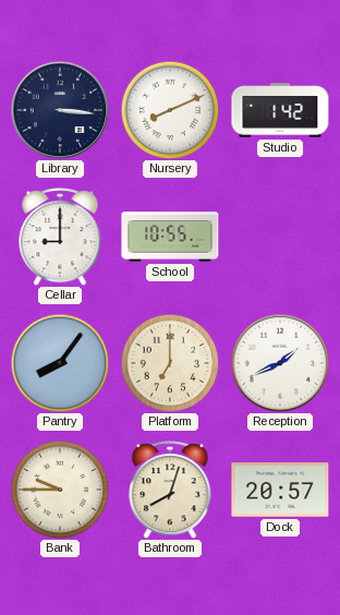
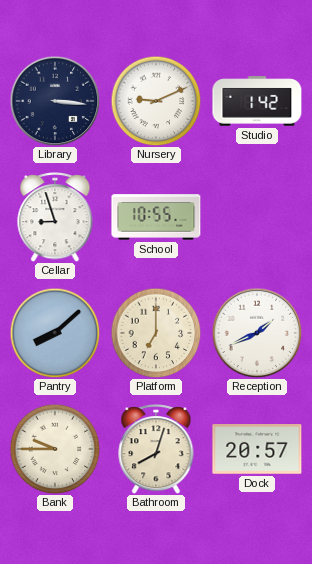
Nursery: 8:11 -> 9:11 (156, 101)
Cellar: 9:00 -> 8:57 (55, 217)
Pantry: 8:06 -> 8:08 (55, 333)
